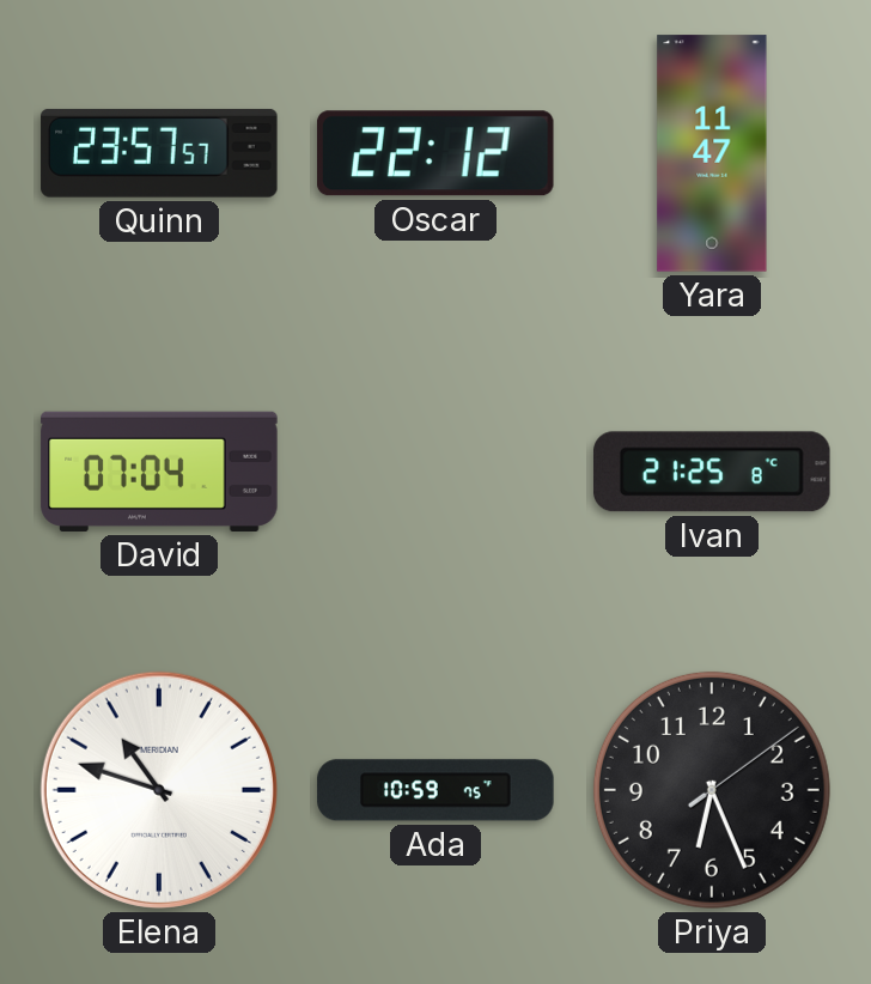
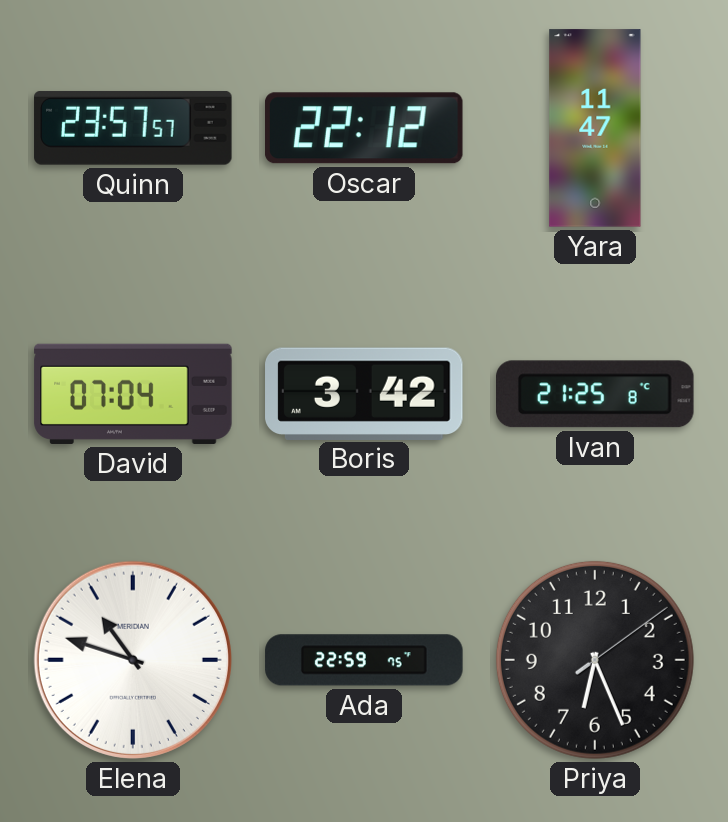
Boris: none -> 3:42 (364, 393)
Ada: 10:59 -> 22:59 (364, 660)
